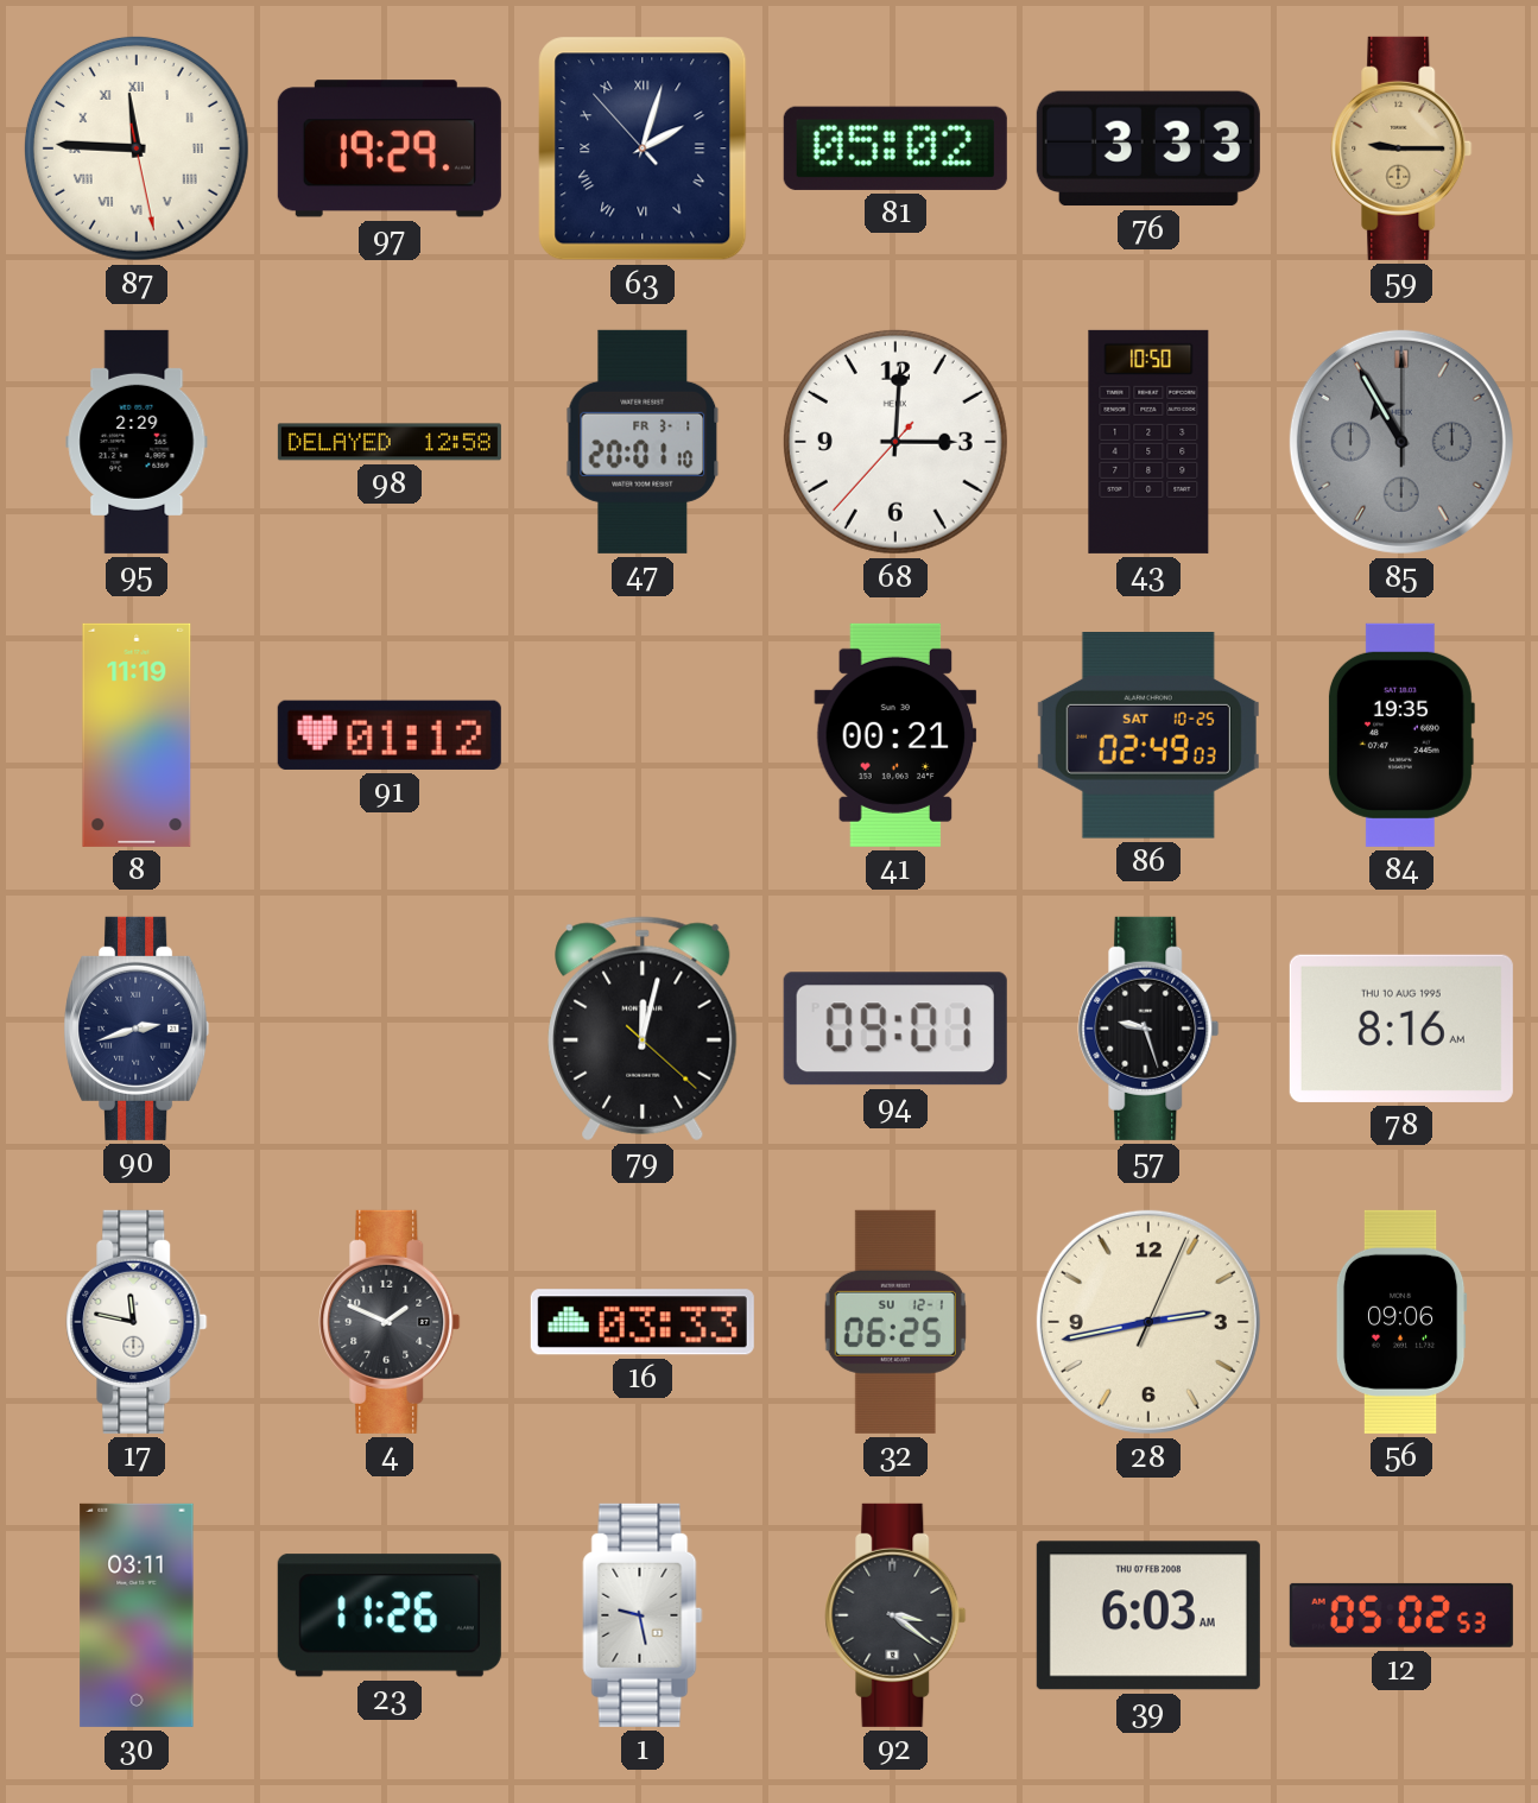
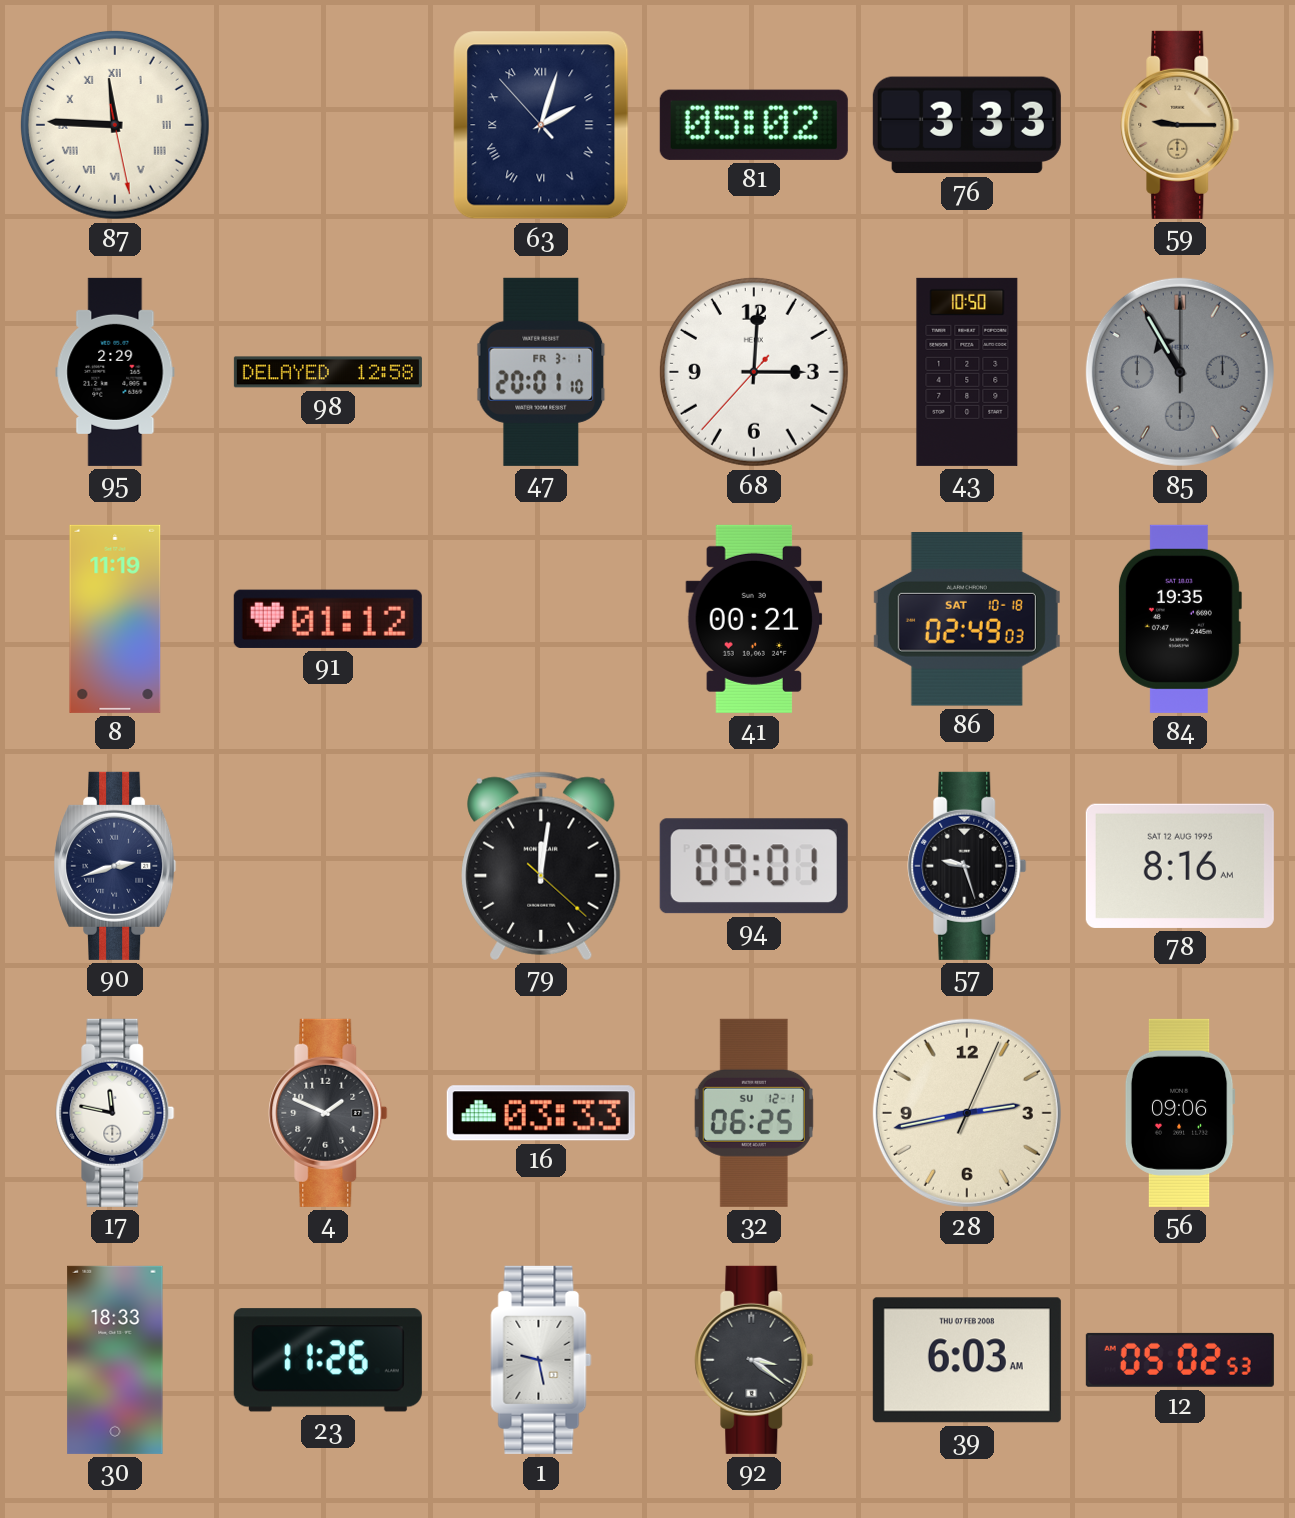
97: 19:29 -> none (390, 148)
86 date: SAT 10-25 -> SAT 10-18 (967, 620)
79: 12:02 -> 12:01 (541, 866)
78 date: THU 10 AUG 1995 -> SAT 12 AUG 1995 (1180, 866)
30: 03:11 -> 18:33 (115, 1360)
